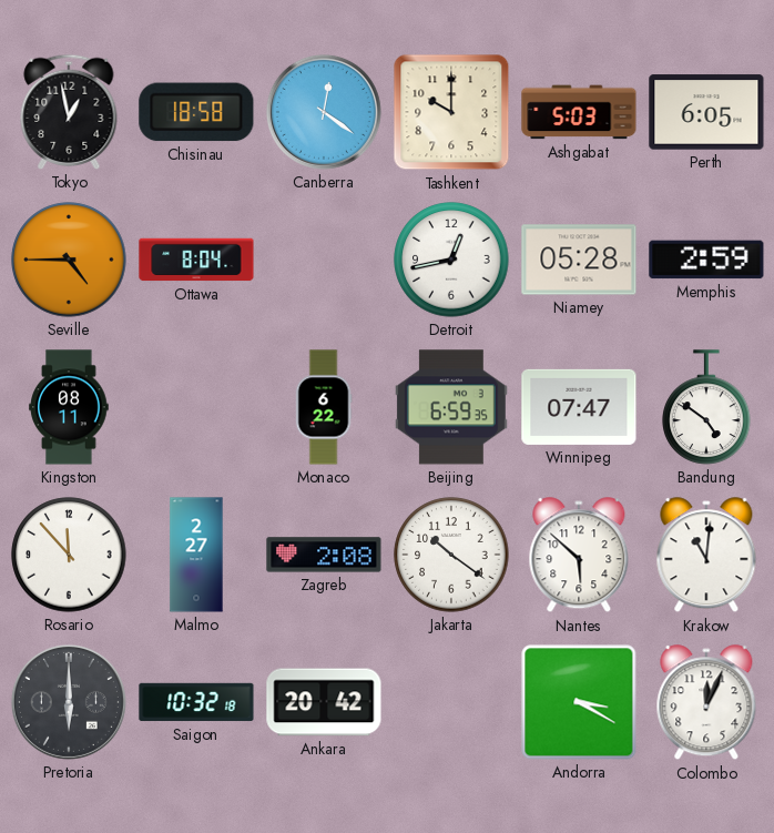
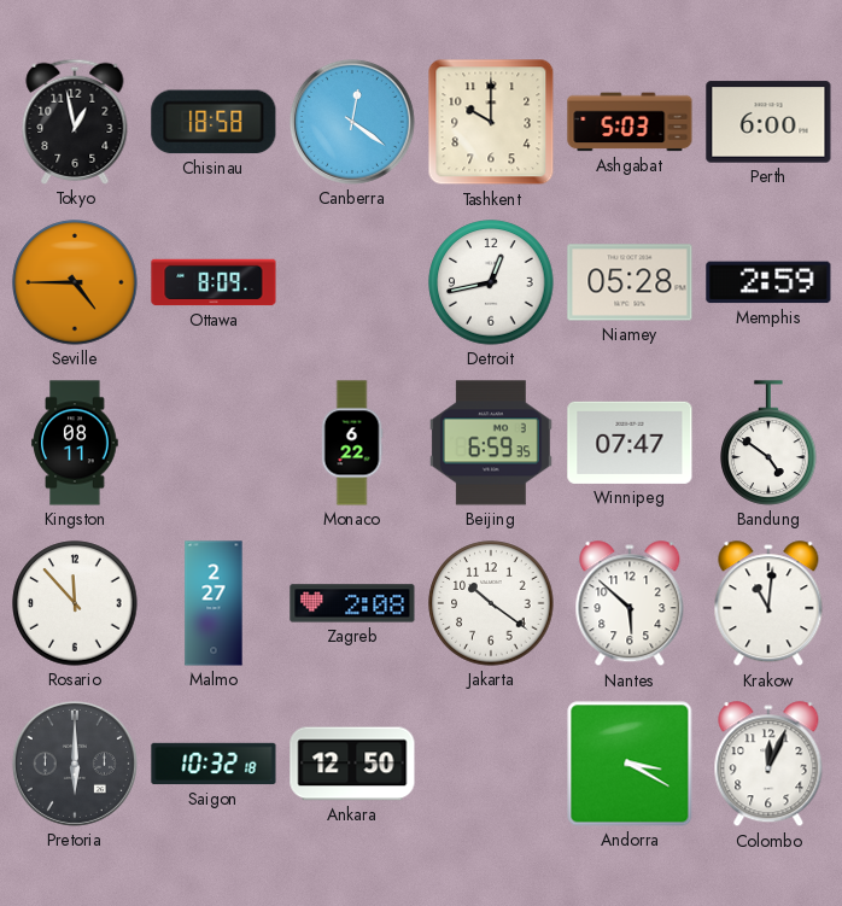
Perth: 6:05 -> 6:00 (768, 122)
Ottawa: 8:04 -> 8:09 (214, 282)
Ankara: 20:42 -> 12:50 (352, 764)
